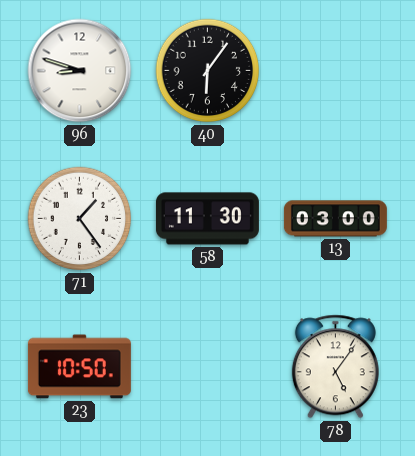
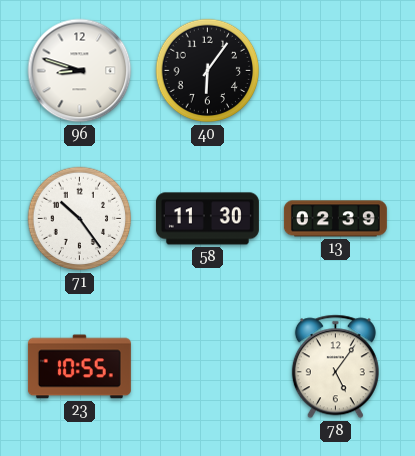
71: 1:24 -> 10:24 (80, 219)
13: 03:00 -> 02:39 (335, 219)
23: 10:50 -> 10:55 (79, 367)
